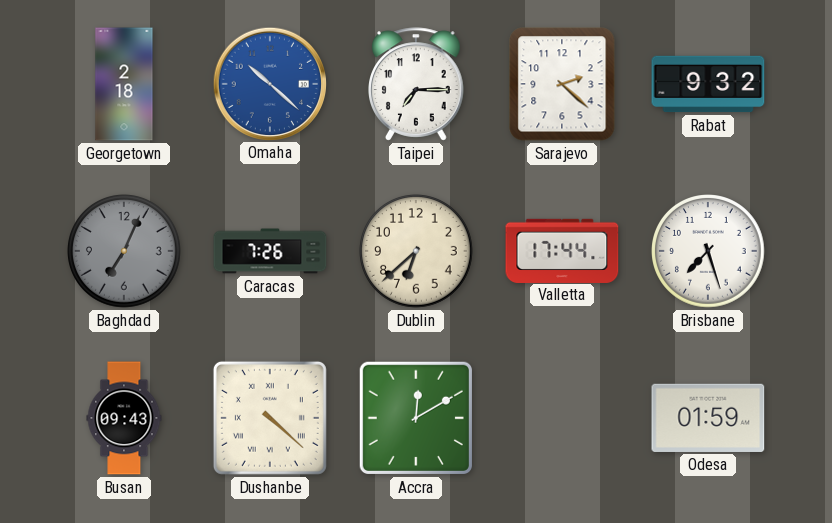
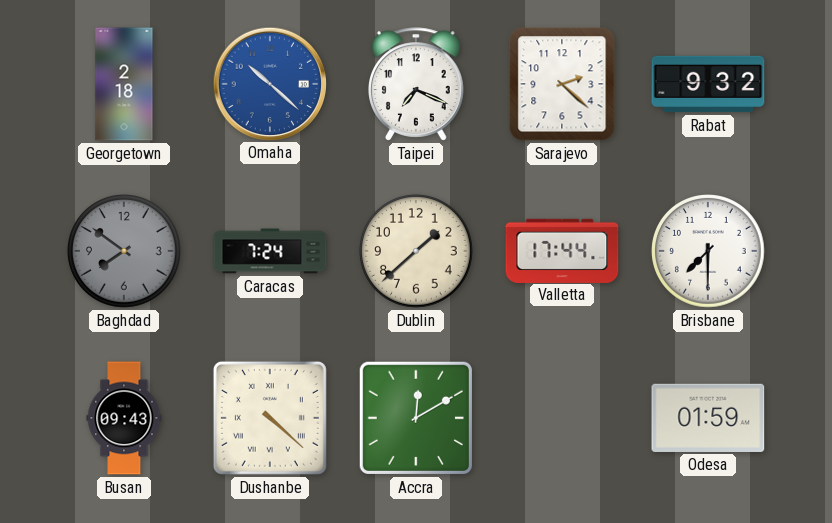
Taipei: 7:15 -> 7:19 (417, 84)
Baghdad: 7:04 -> 7:51 (125, 252)
Caracas: 7:26 -> 7:24 (270, 251)
Dublin: 6:38 -> 1:38 (417, 252)
Brisbane: 7:27 -> 7:30 (709, 252)
